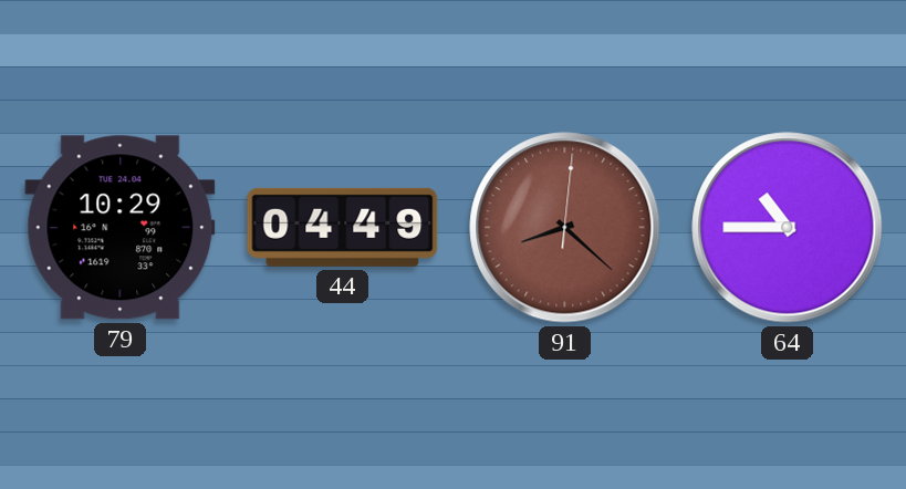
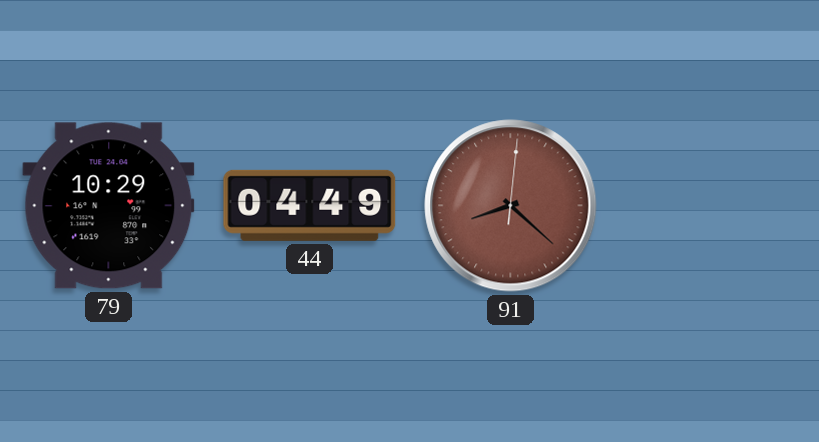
64: 10:45 -> none (788, 228)
